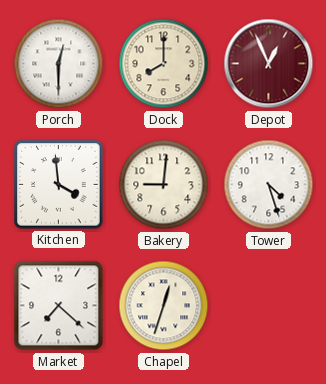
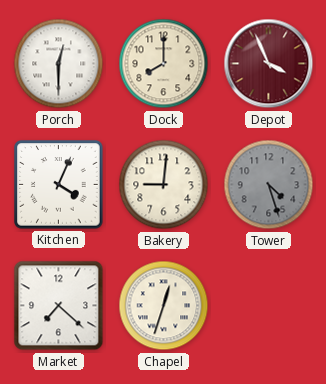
Depot: 12:56 -> 3:56 (269, 64)
Kitchen: 3:59 -> 4:04 (59, 185)
Tower dial: white -> grey (269, 185)
